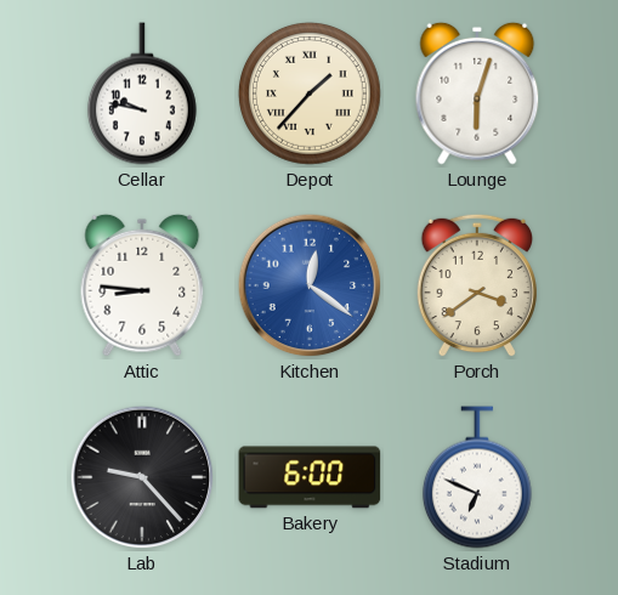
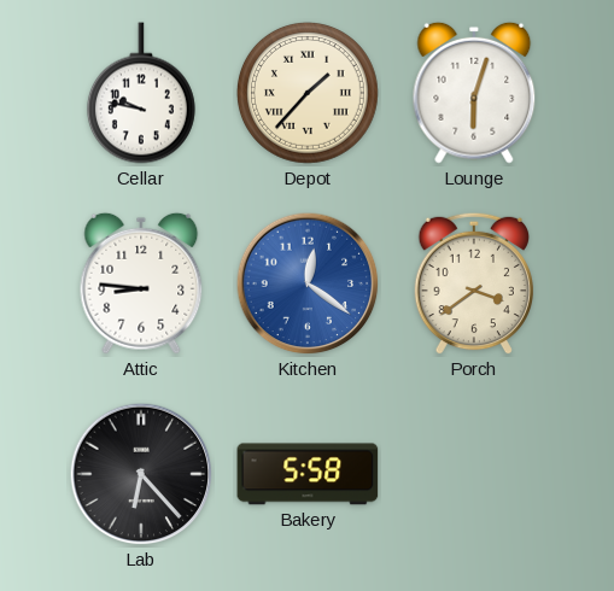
Lab: 9:23 -> 6:23 (141, 474)
Bakery: 6:00 -> 5:58 (308, 474)
Stadium: 6:49 -> none (477, 477)
